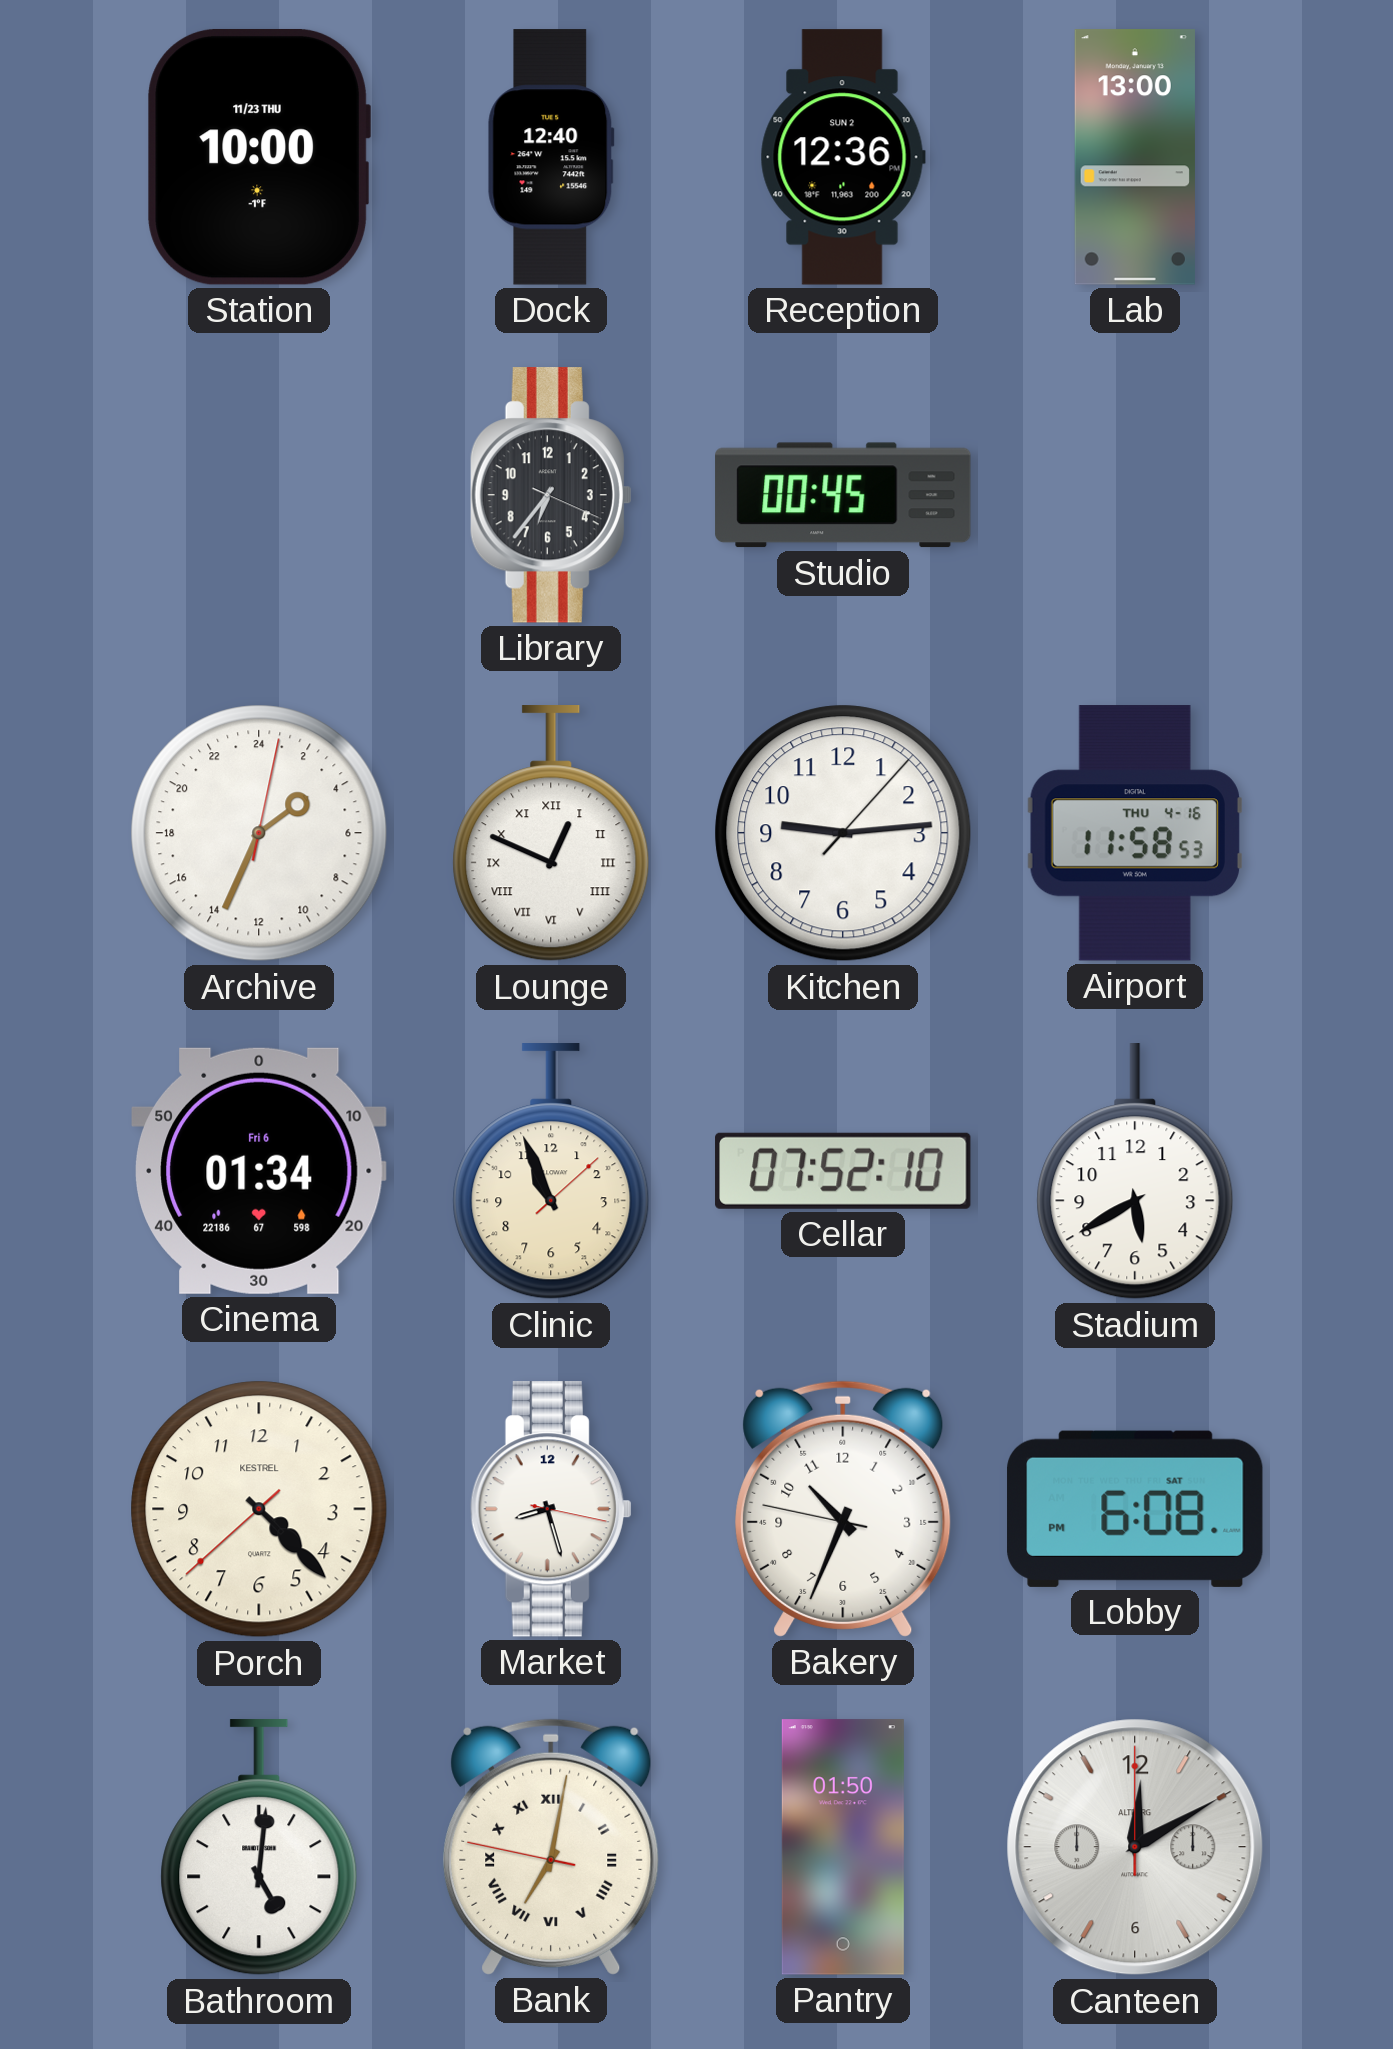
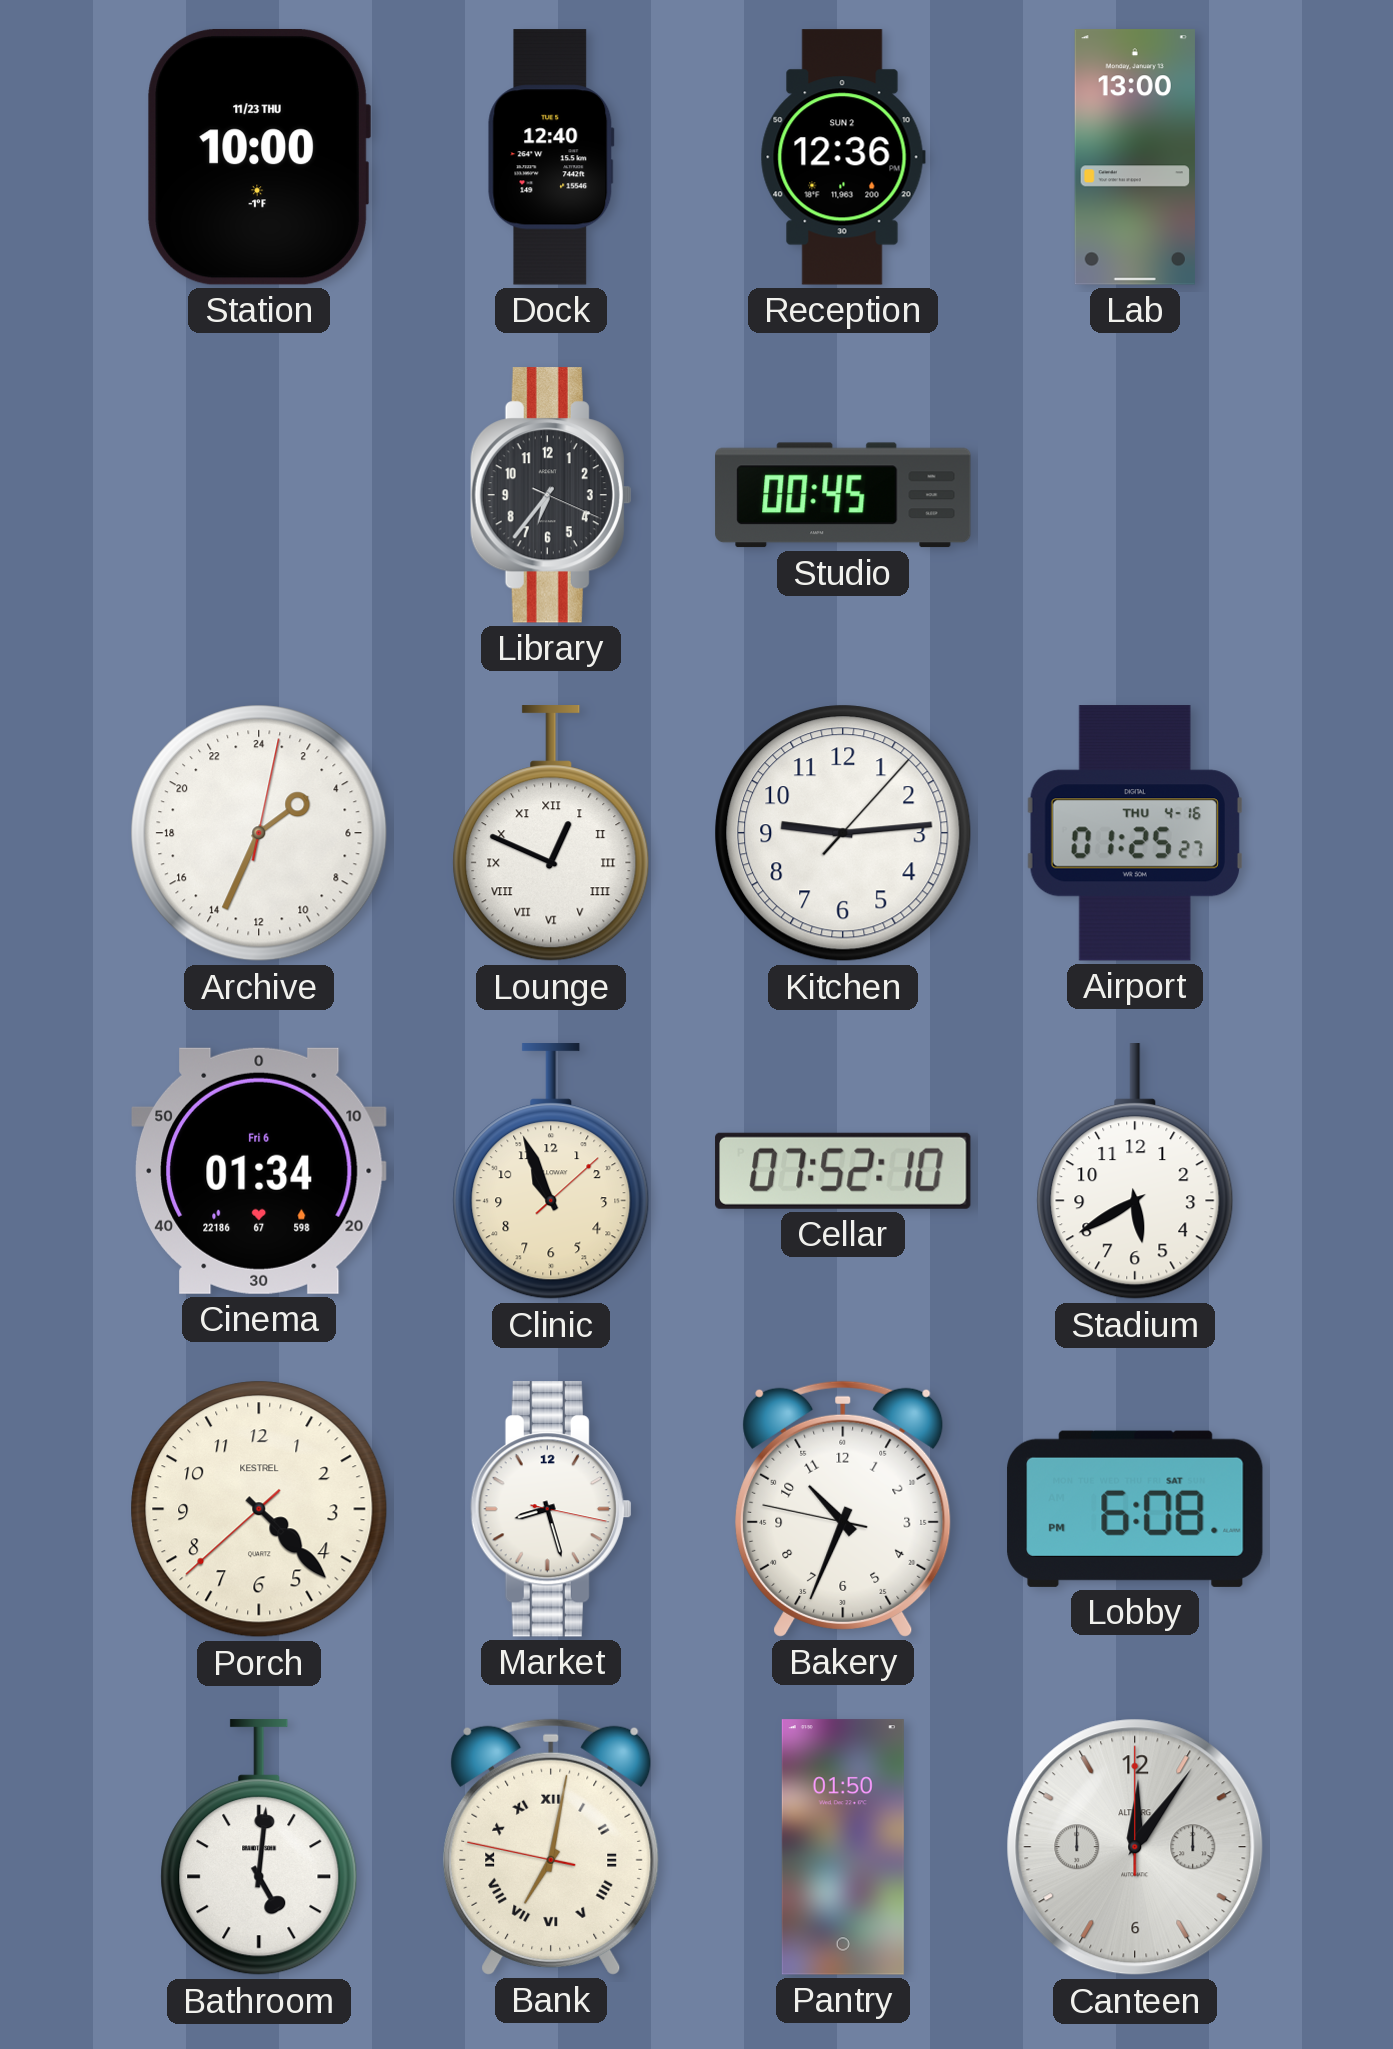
Airport: 11:58 -> 01:25 (1135, 833)
Canteen: 12:10 -> 12:06 (1135, 1847)
